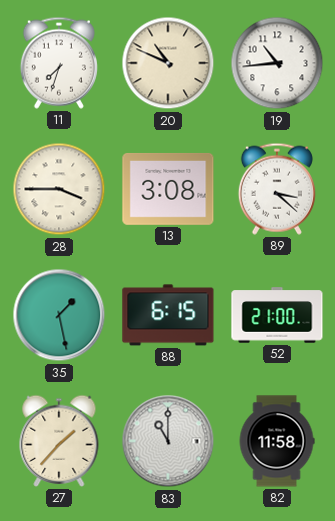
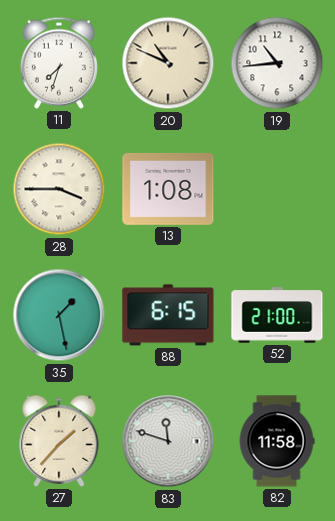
13: 3:08 -> 1:08 (168, 189)
89: 3:22 -> none (277, 189)
83: 11:00 -> 11:48 (168, 441)
